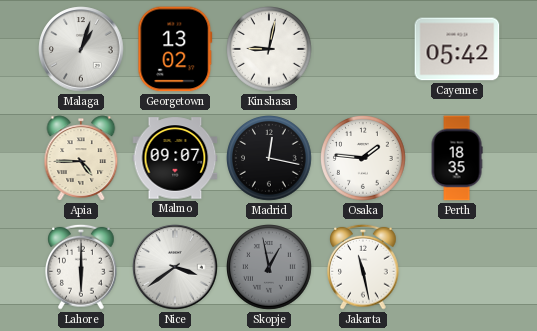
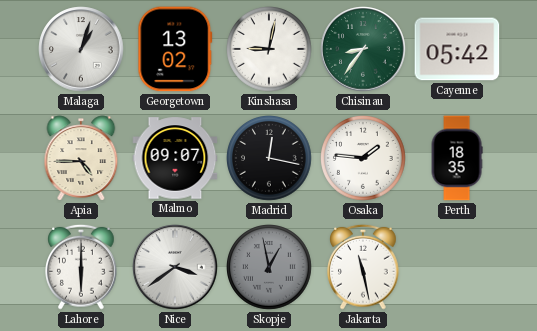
Chisinau: none -> 8:36 (363, 49)
